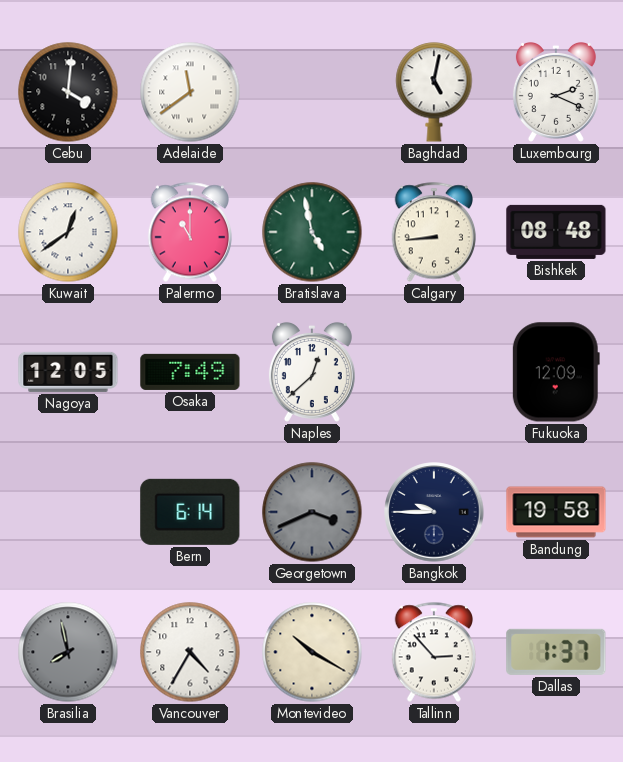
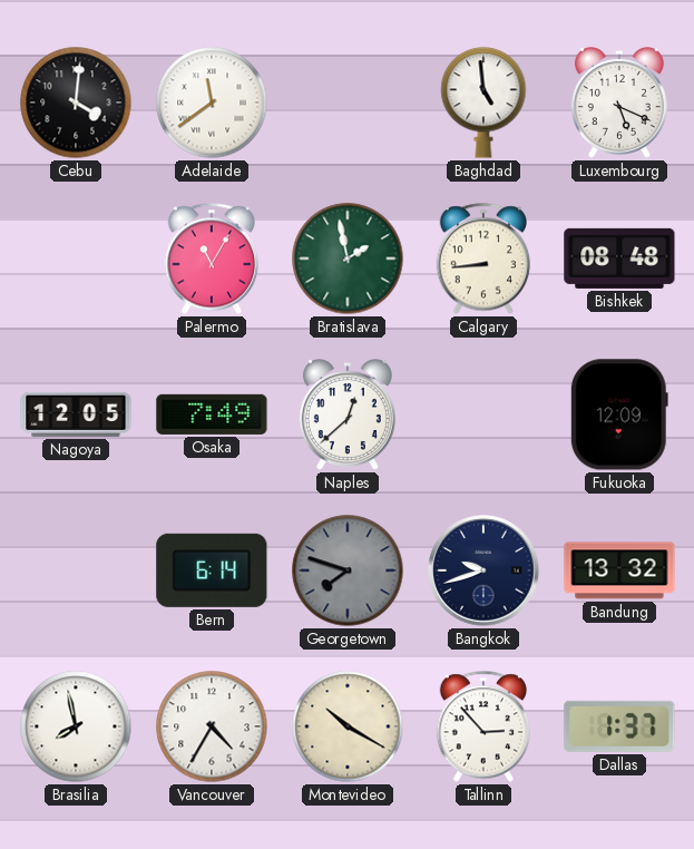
Baghdad: 5:02 -> 4:59 (483, 103)
Luxembourg: 2:19 -> 5:19 (619, 103)
Kuwait: 12:39 -> none (68, 232)
Palermo: 11:00 -> 11:05 (211, 258)
Bratislava: 4:58 -> 1:58 (348, 258)
Georgetown: 3:41 -> 7:48 (348, 570)
Bangkok: 9:45 -> 9:42 (483, 570)
Bandung: 19:58 -> 13:32 (619, 570)
Brasilia dial: grey -> white (76, 726)
